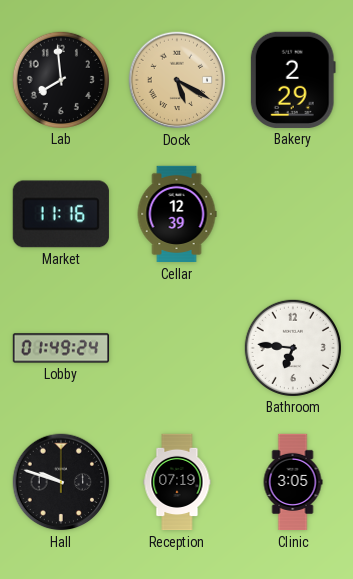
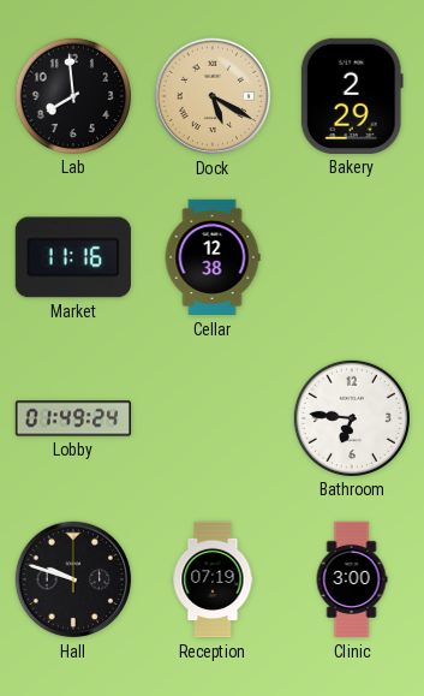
Cellar: 12:39 -> 12:38 (213, 257)
Clinic: 3:05 -> 3:00 (352, 579)
